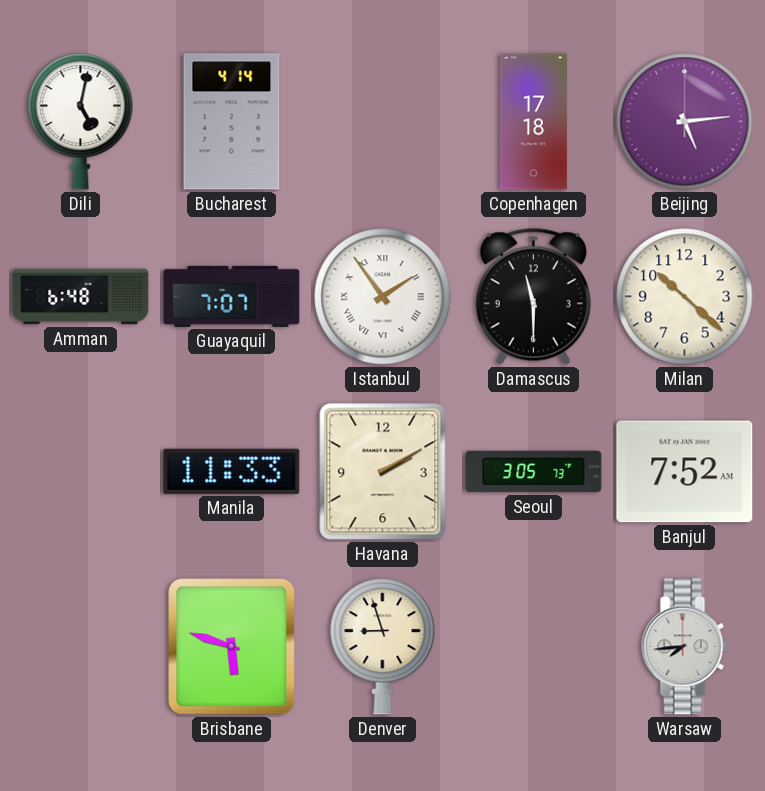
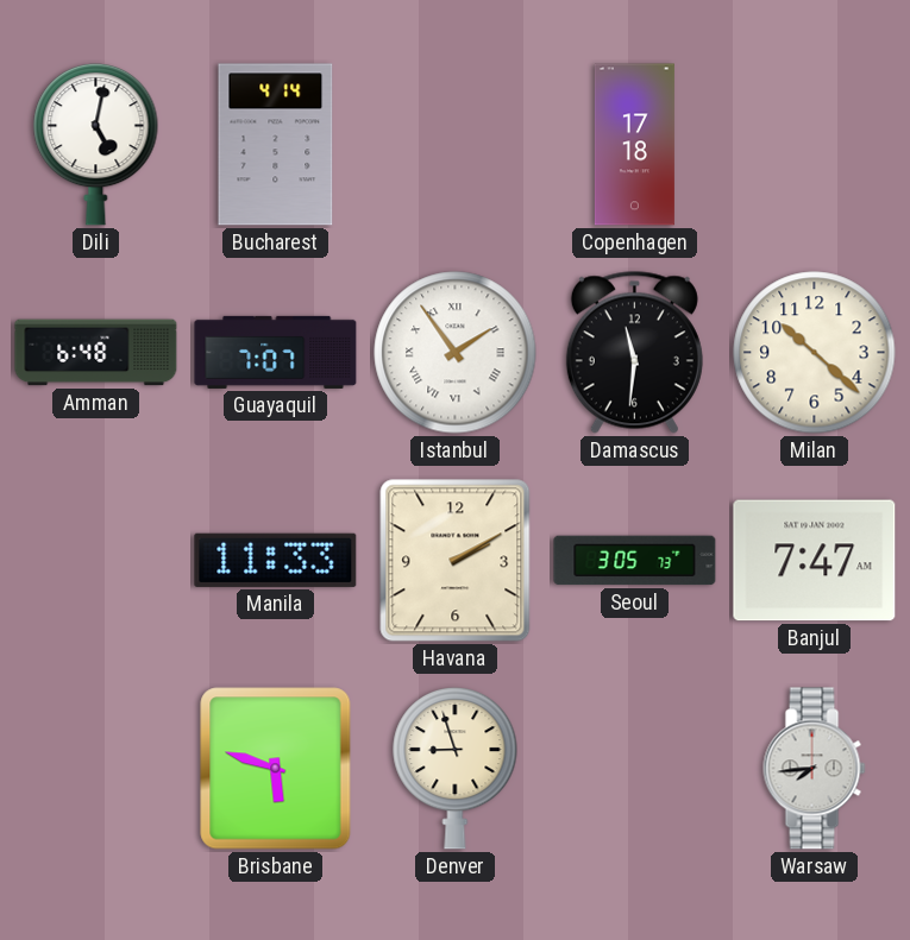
Beijing: 5:14 -> none (685, 122)
Damascus: 11:30 -> 11:31 (634, 352)
Banjul: 7:52 -> 7:47 (815, 561)
